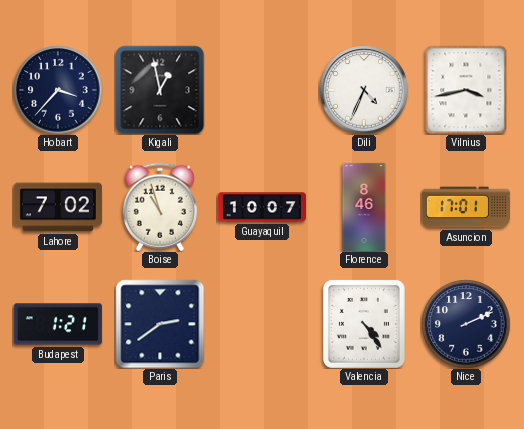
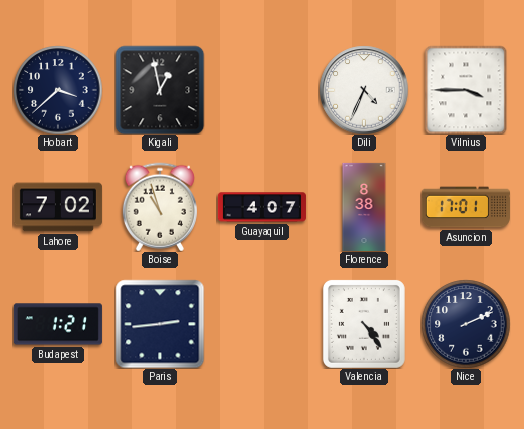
Hobart: 3:37 -> 3:38 (58, 90)
Vilnius: 3:43 -> 3:45 (466, 90)
Guayaquil: 10:07 -> 4:07 (262, 207)
Florence: 8:46 -> 8:38 (364, 207)
Paris: 2:39 -> 2:44 (160, 324)
